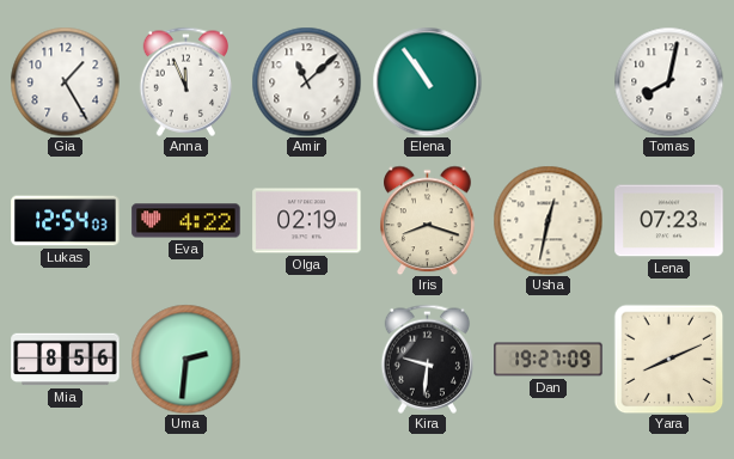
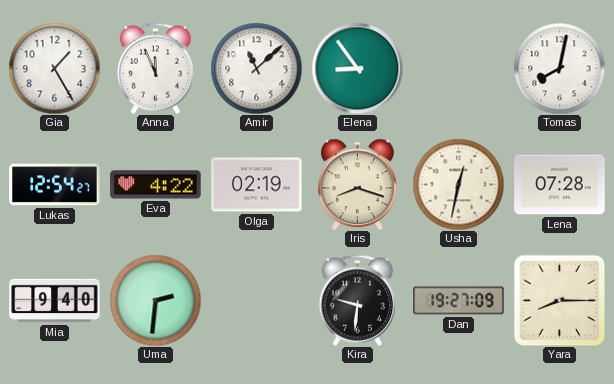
Elena: 10:54 -> 8:54 (357, 68)
Lukas: 12:54:03 -> 12:54:27 (55, 185)
Lena: 07:23 -> 07:28 (560, 185)
Mia: 8:56 -> 9:40 (55, 301)
Yara: 8:11 -> 8:15 (559, 300)
